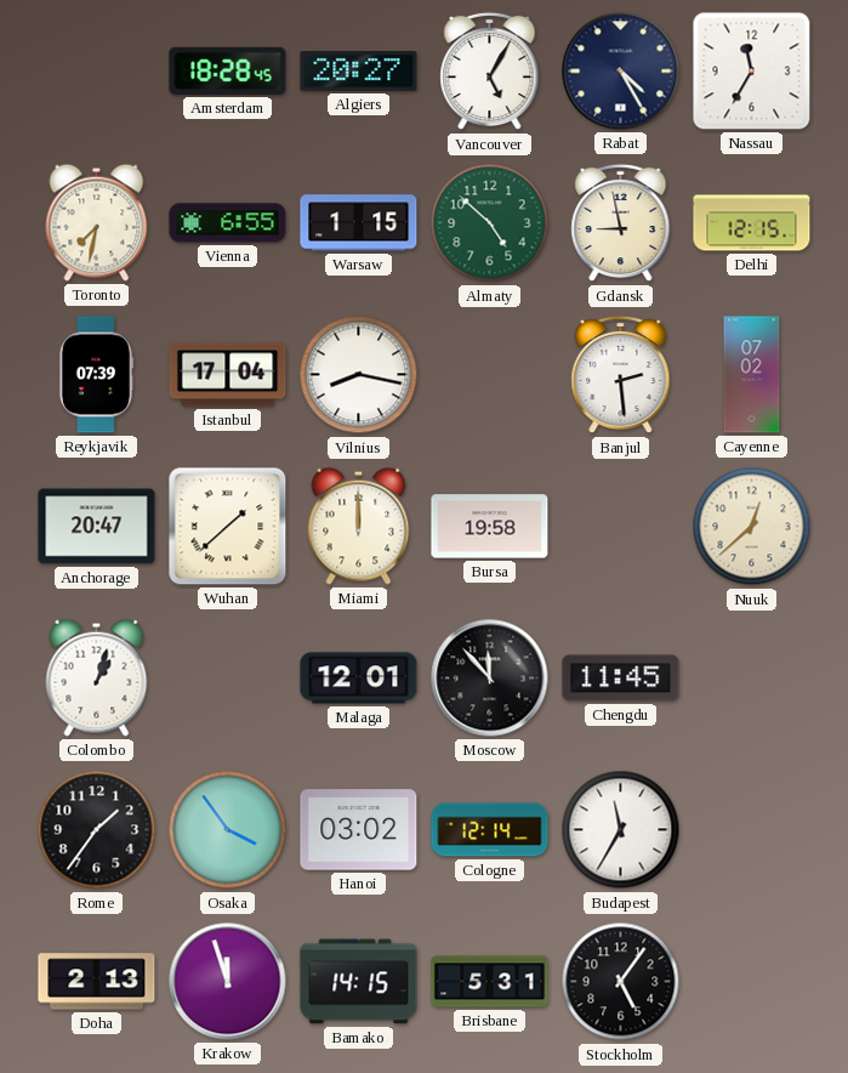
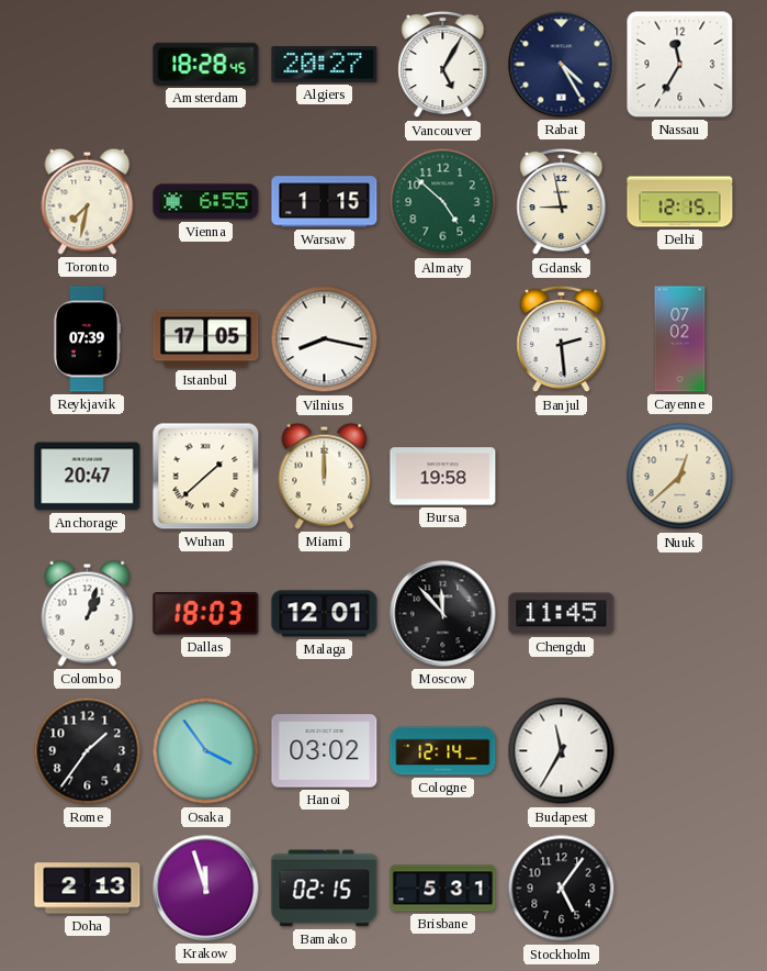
Istanbul: 17:04 -> 17:05 (206, 339)
Dallas: none -> 18:03 (206, 614)
Bamako: 14:15 -> 02:15 (325, 889)
